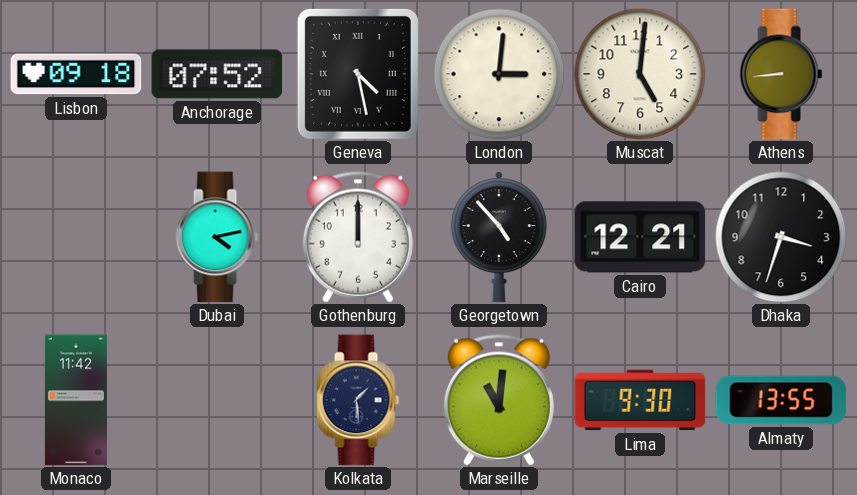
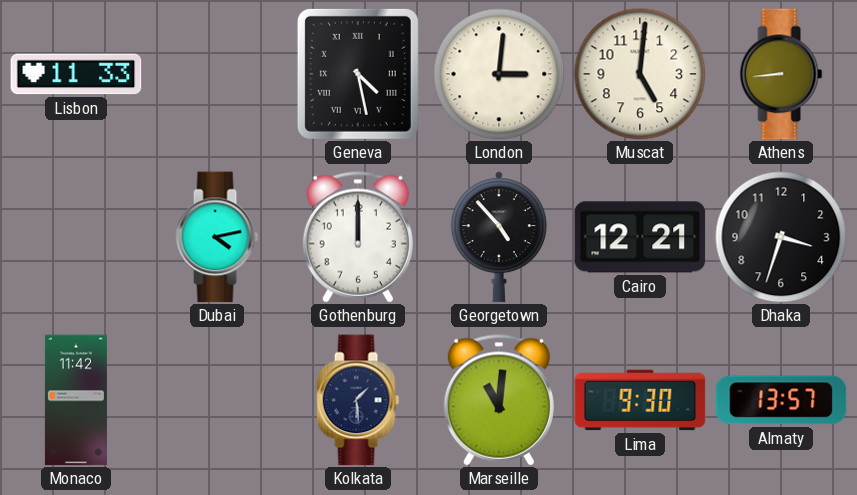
Lisbon: 09:18 -> 11:33 (76, 74)
Anchorage: 07:52 -> none (217, 74)
Almaty: 13:55 -> 13:57 (781, 400)
